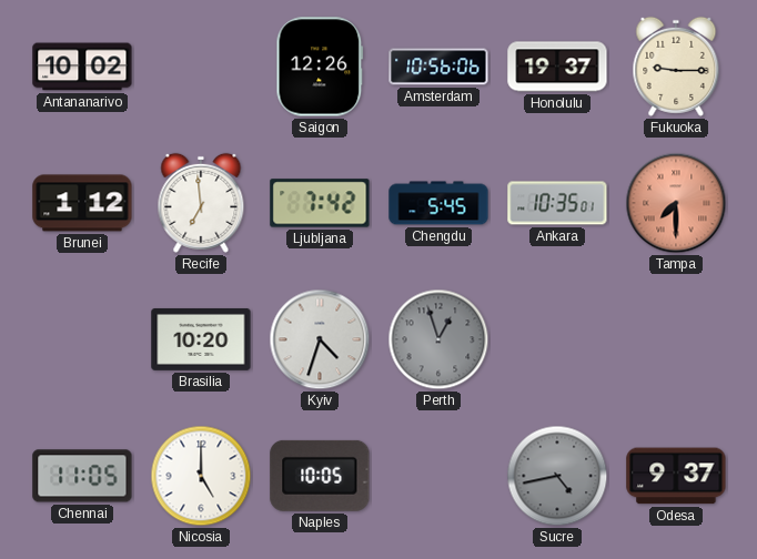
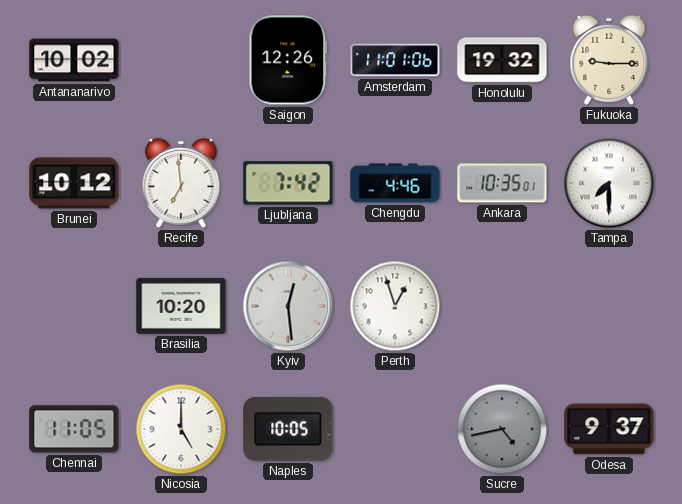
Amsterdam: 10:56 -> 11:01 (395, 60)
Honolulu: 19:37 -> 19:32 (502, 60)
Brunei: 1:12 -> 10:12 (74, 183)
Chengdu: 5:45 -> 4:46 (395, 183)
Tampa dial: salmon -> white (609, 183)
Kyiv: 4:33 -> 12:29 (288, 306)
Perth dial: grey -> white (395, 306)
